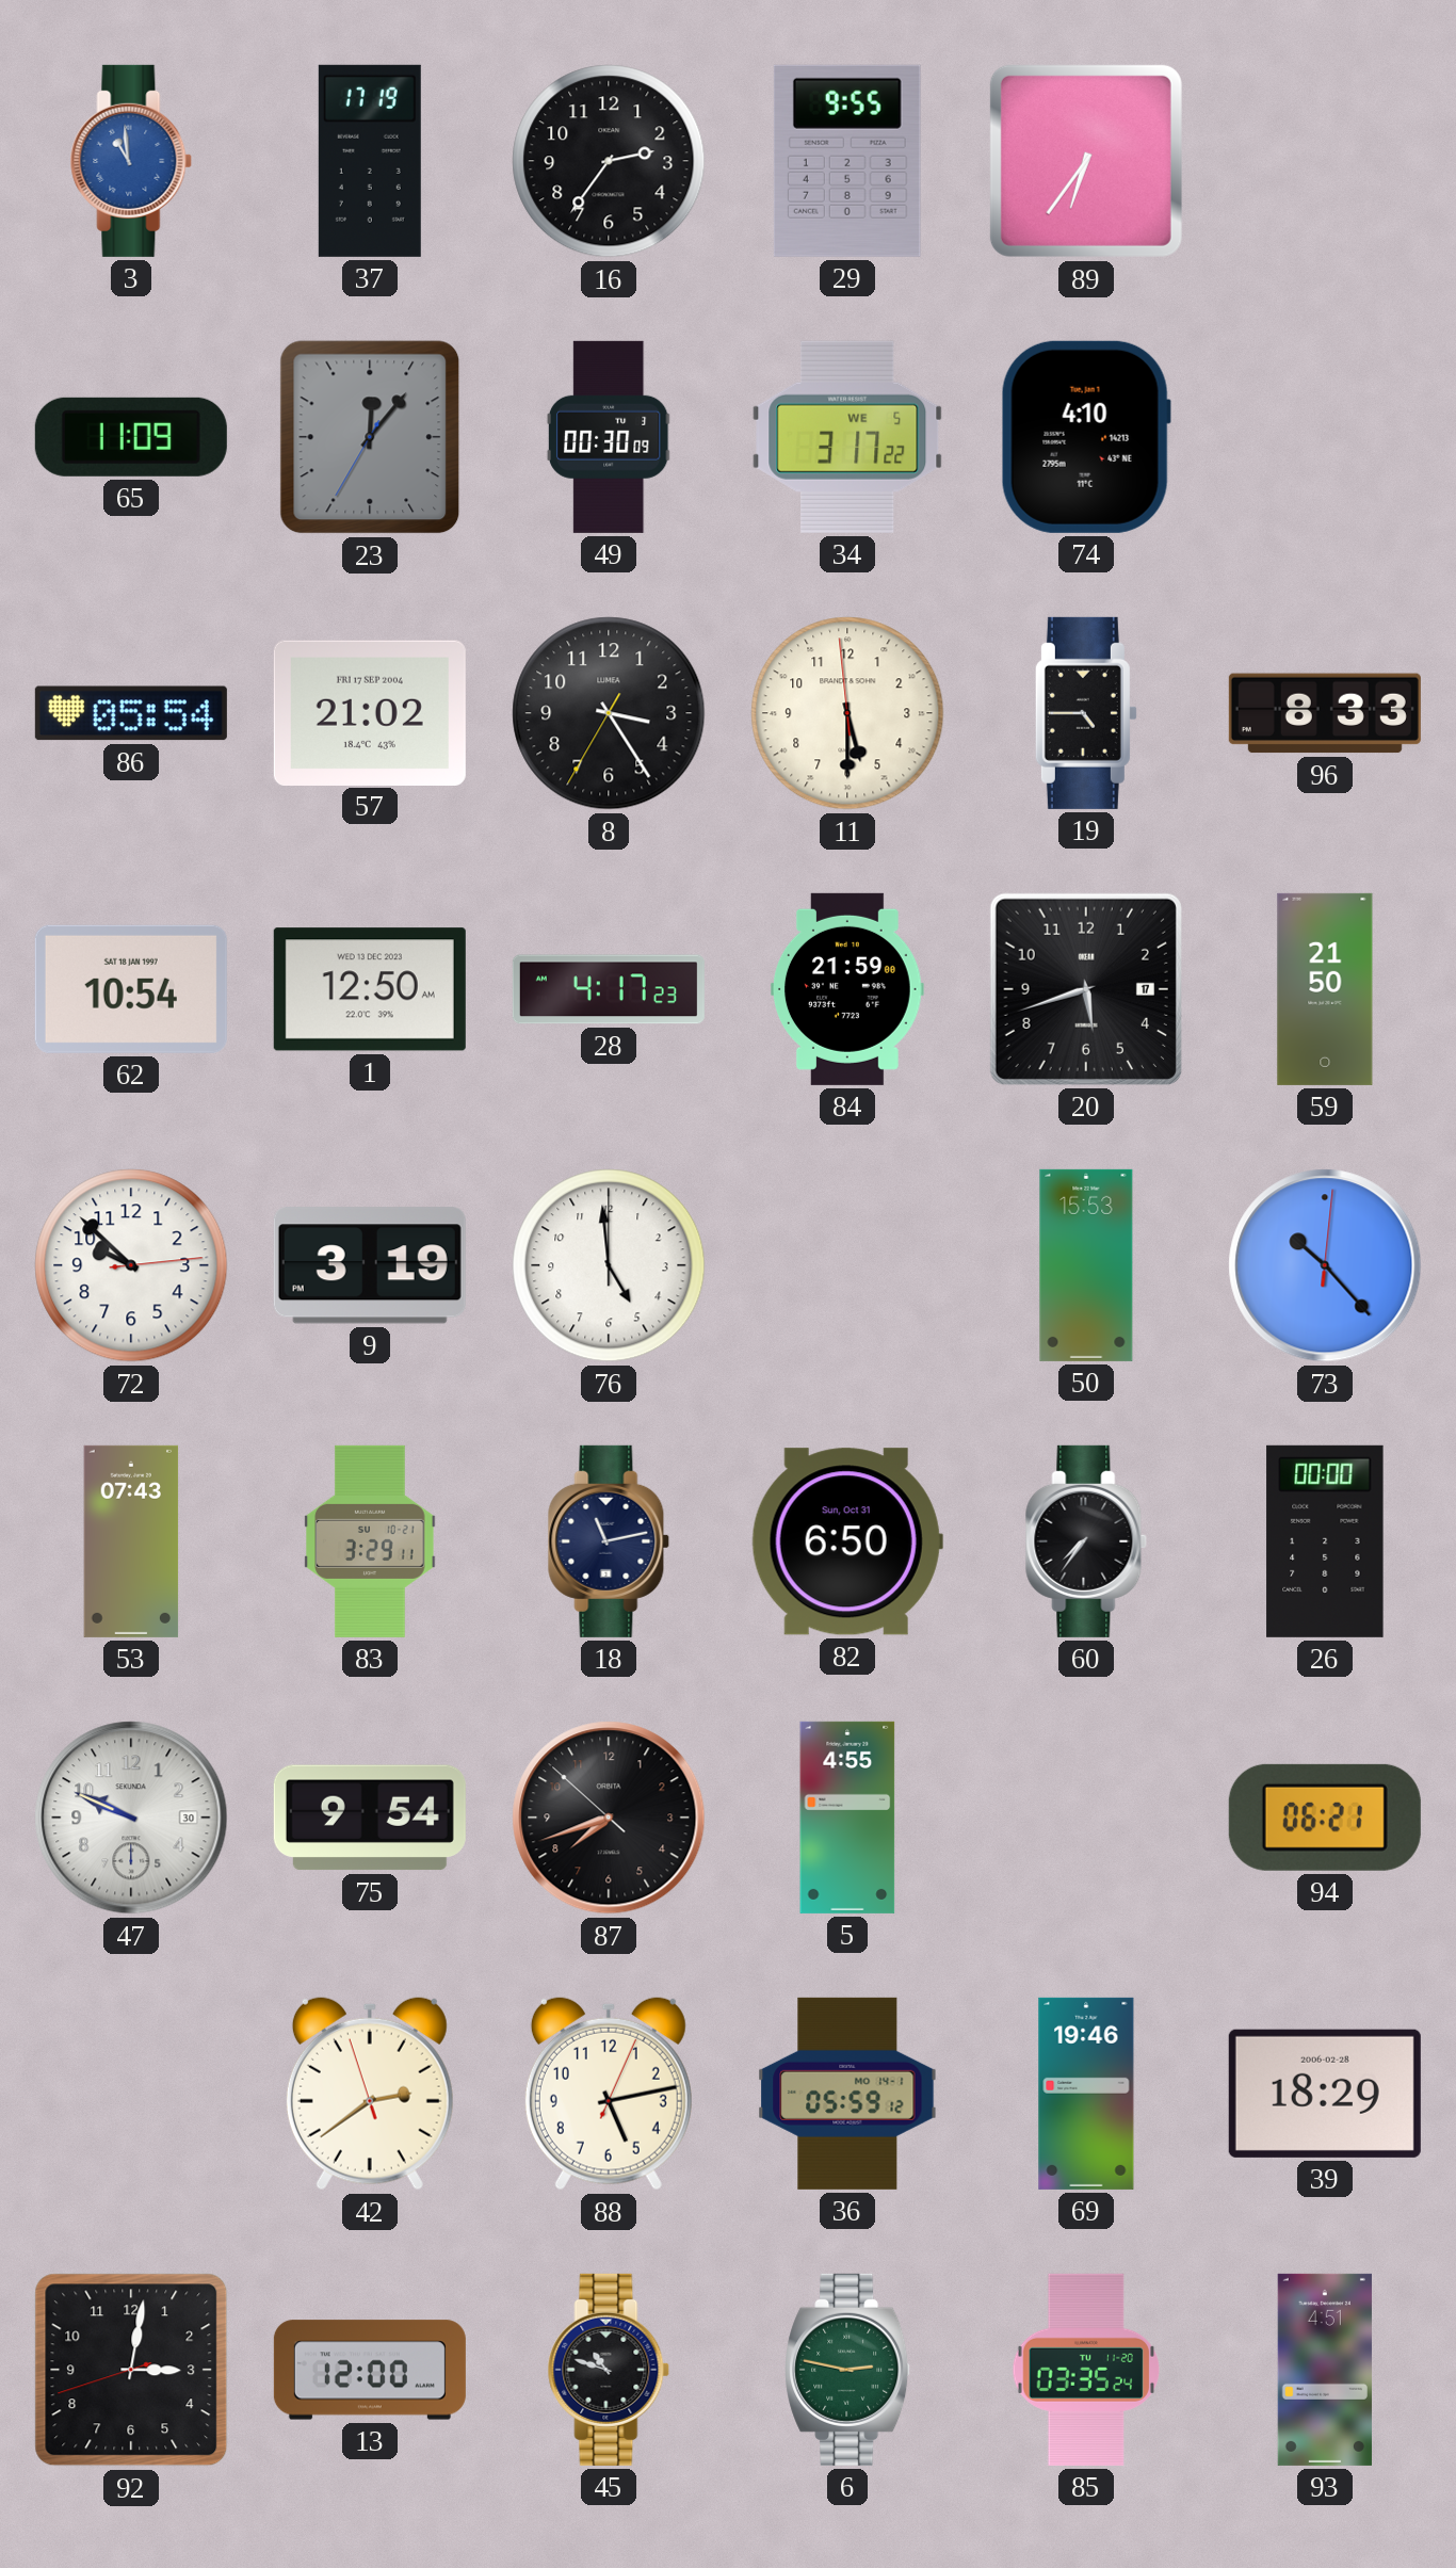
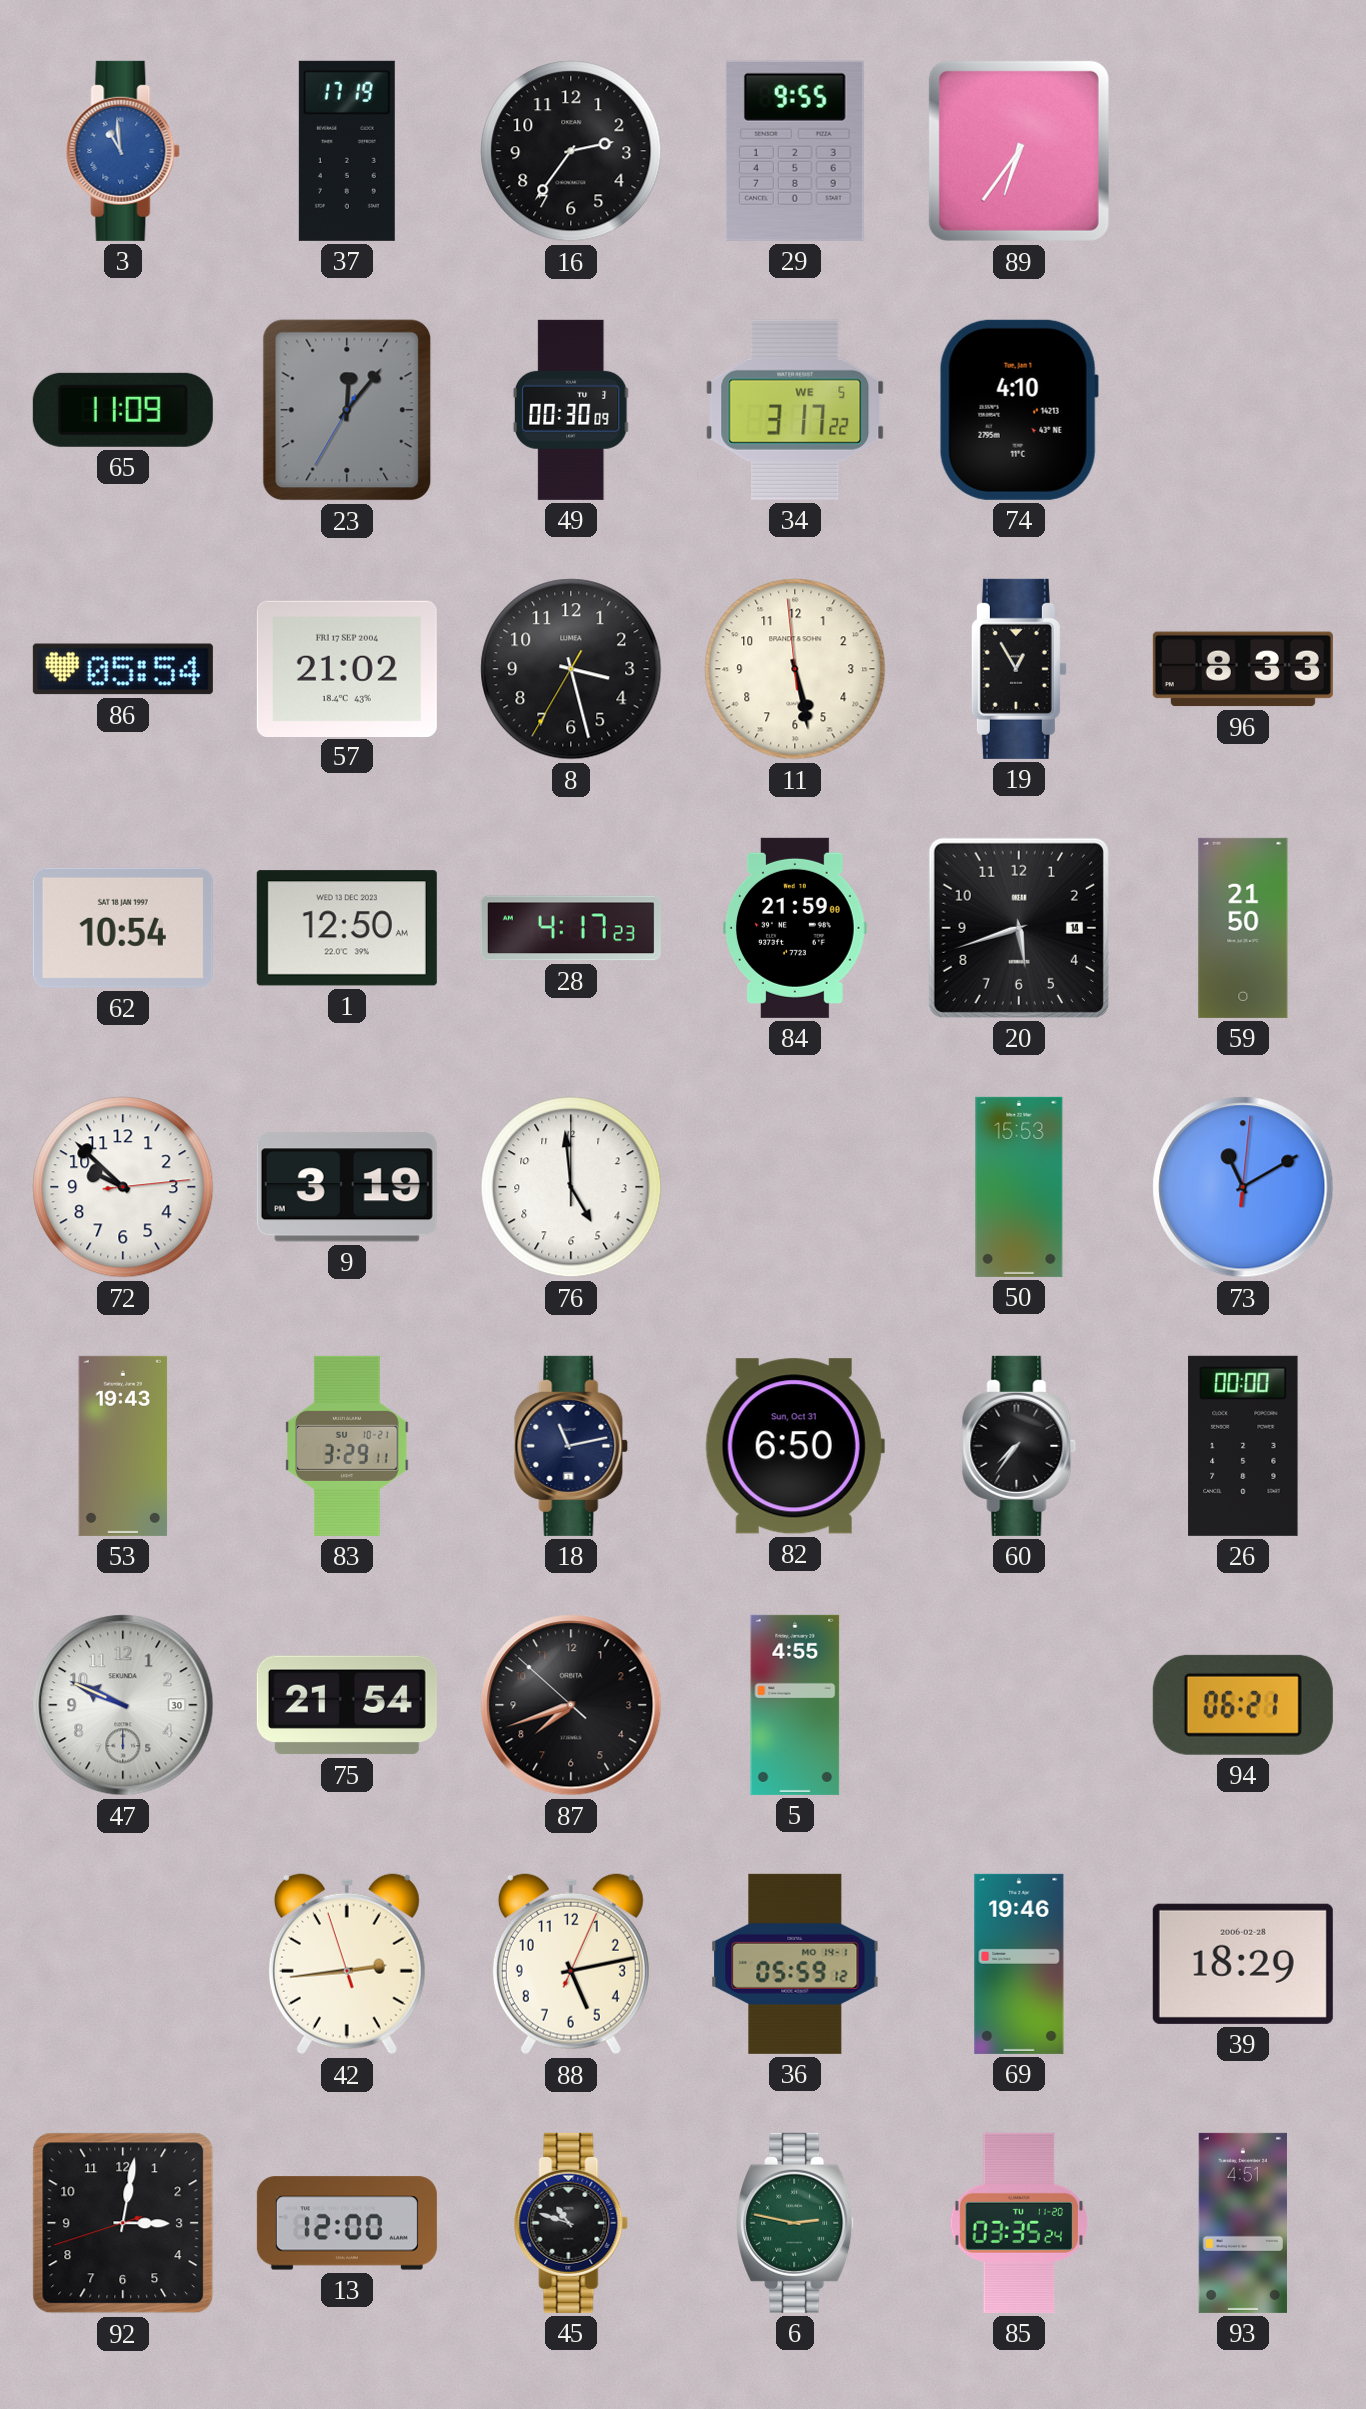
8: 3:24 -> 3:27 (571, 669)
11: 5:29 -> 5:27 (795, 669)
19: 4:45 -> 12:55 (1019, 669)
20 date: 17 -> 14 (1019, 928)
73: 10:23 -> 11:10 (1243, 1187)
53: 07:43 -> 19:43 (123, 1446)
75: 9:54 -> 21:54 (347, 1705)
42: 2:38 -> 2:43 (347, 1964)
